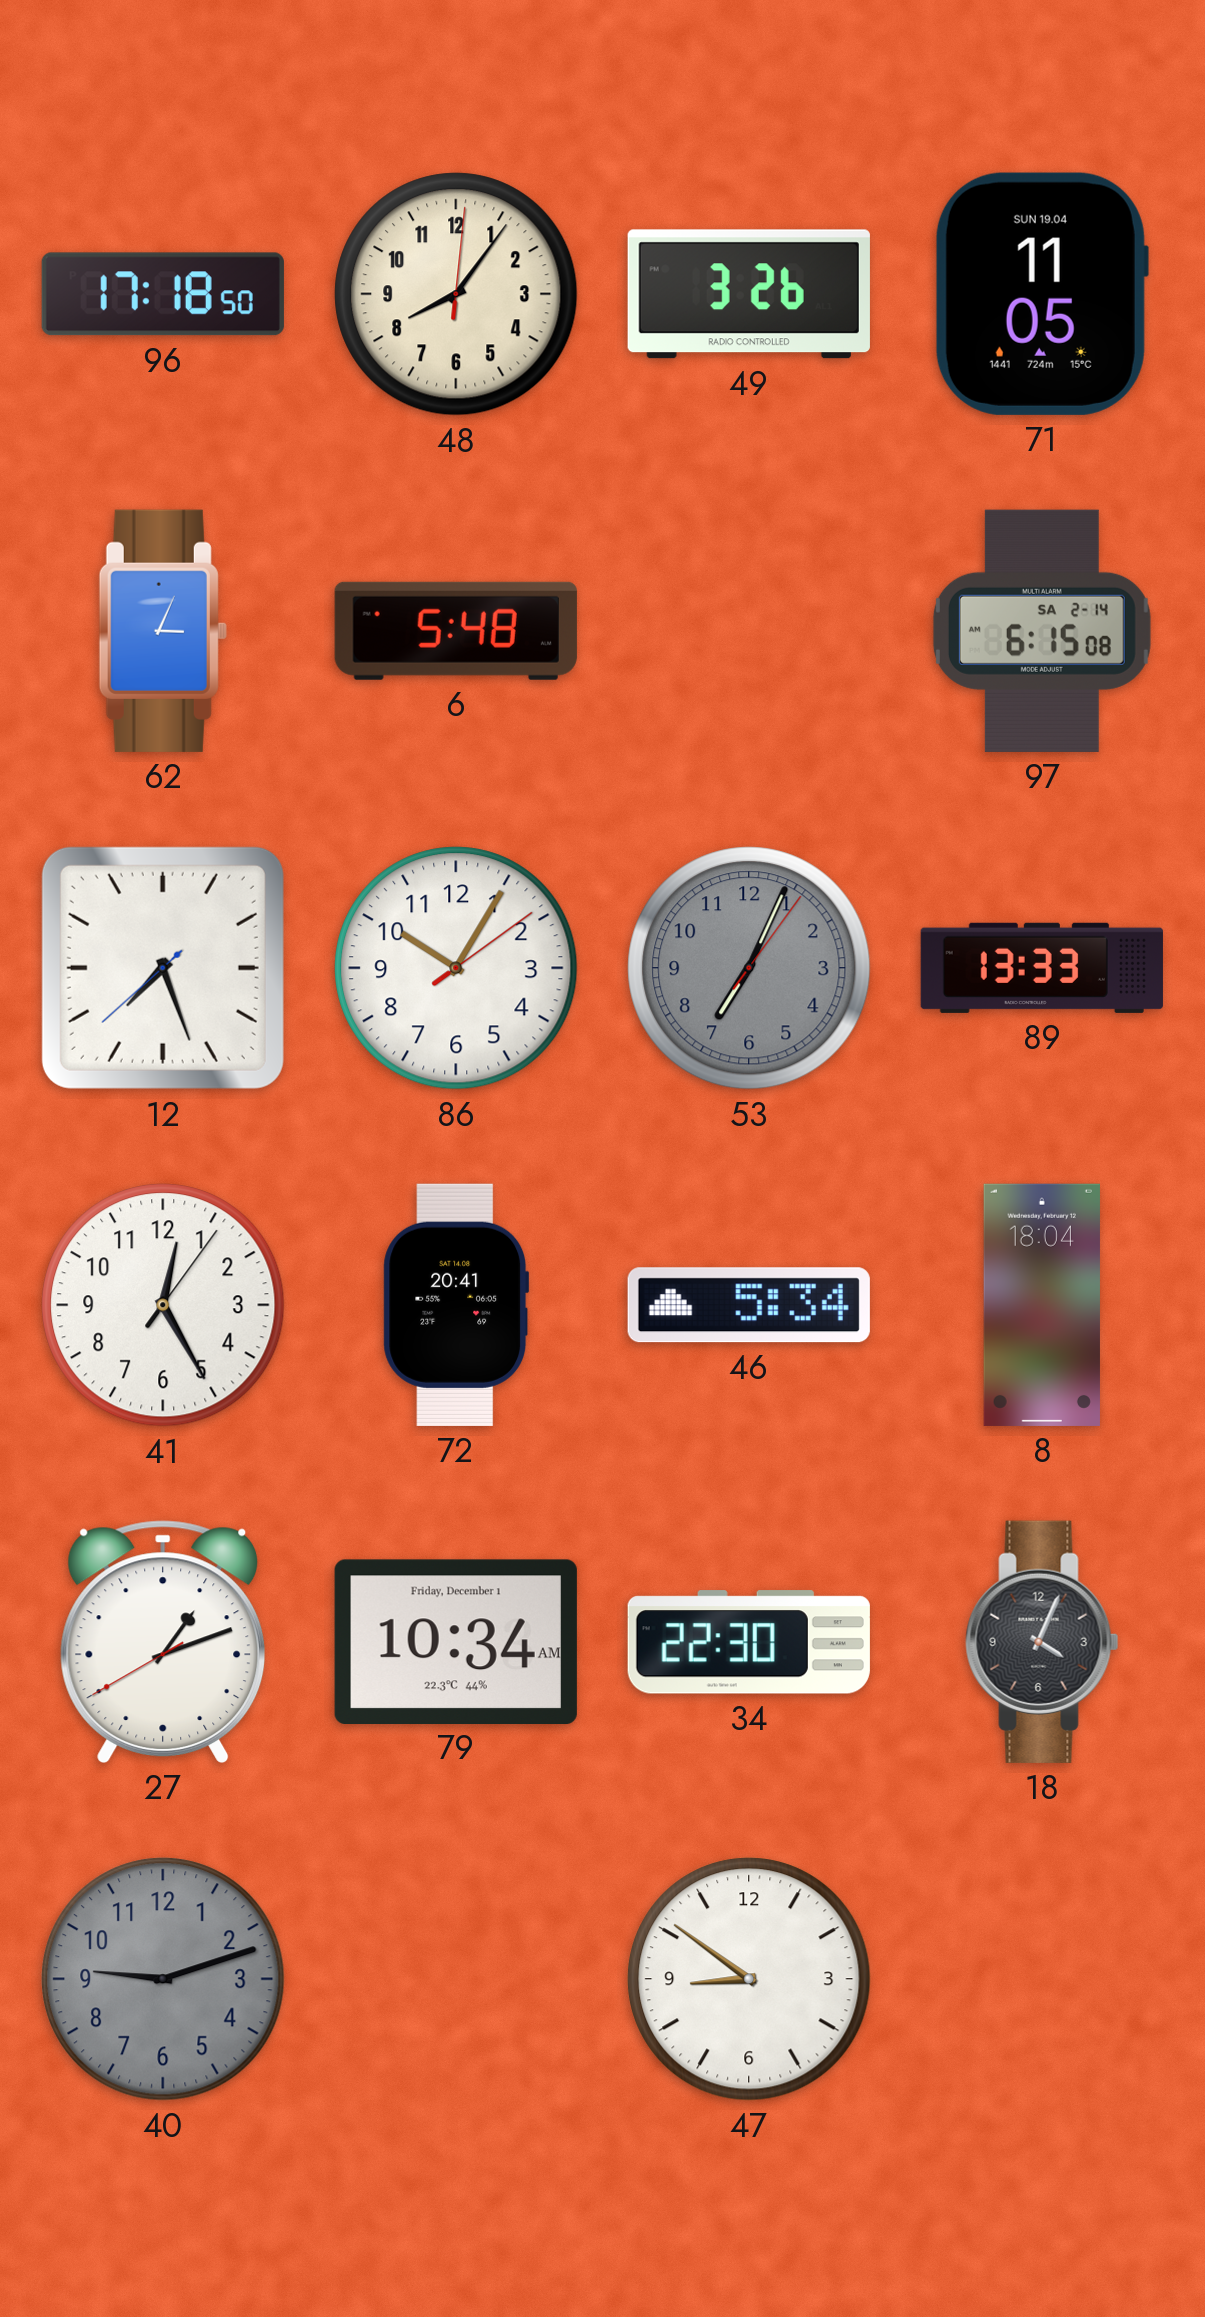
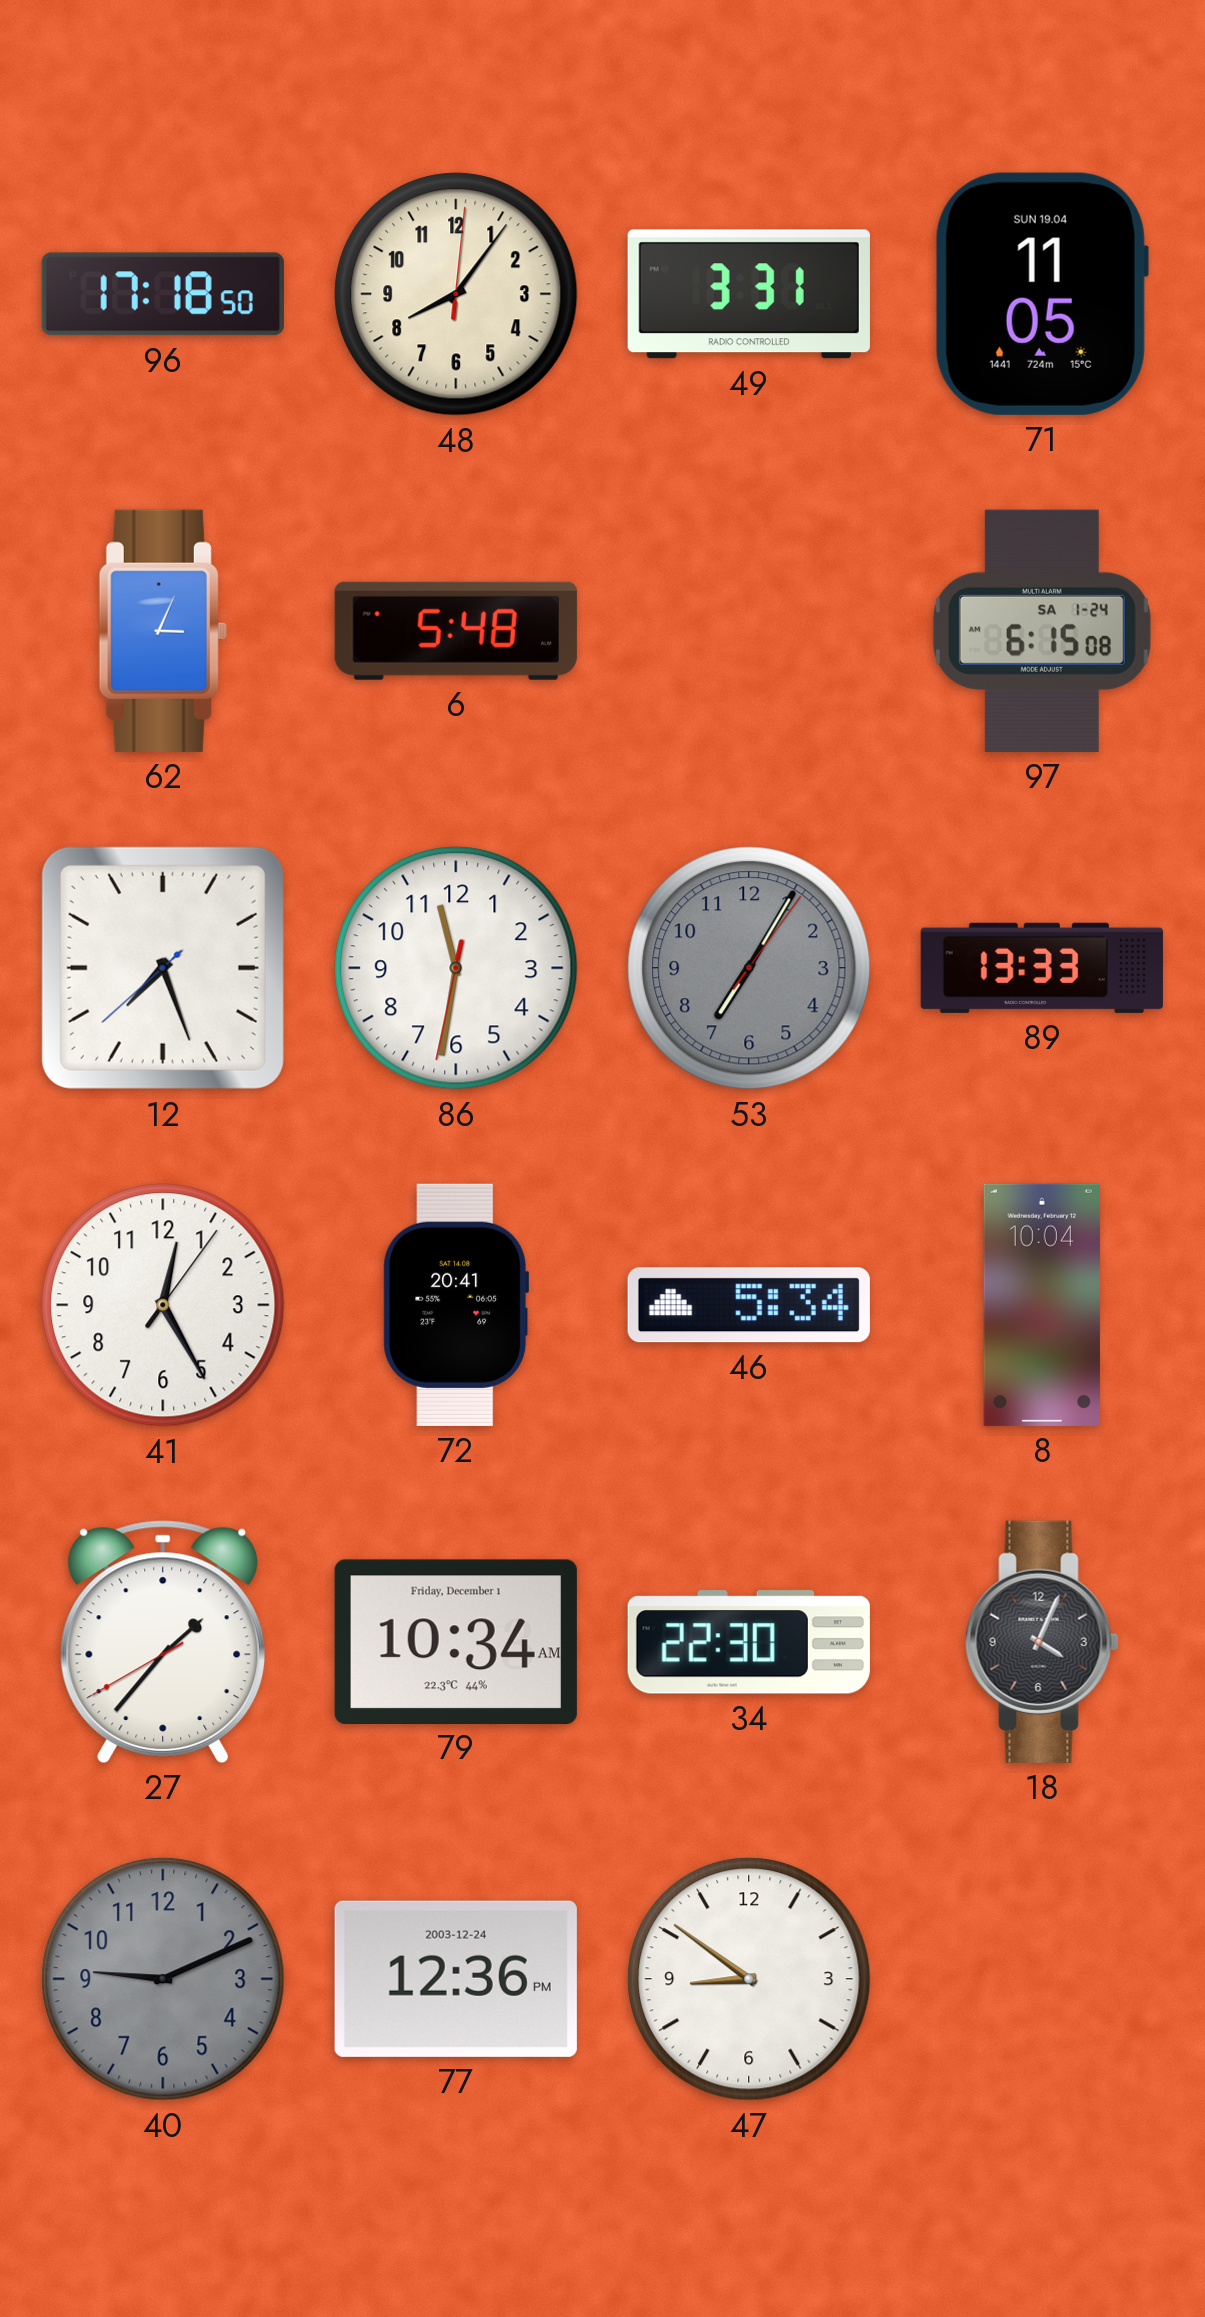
49: 3:26 -> 3:31 (749, 294)
97 date: SA 2-14 -> SA 1-24 (1042, 631)
86: 10:05 -> 11:31 (456, 968)
53: 7:04 -> 7:05 (749, 968)
8: 18:04 -> 10:04 (1042, 1305)
27: 1:11 -> 1:36 (163, 1642)
40: 9:12 -> 9:11 (163, 1979)
77: none -> 12:36 (456, 1979)
